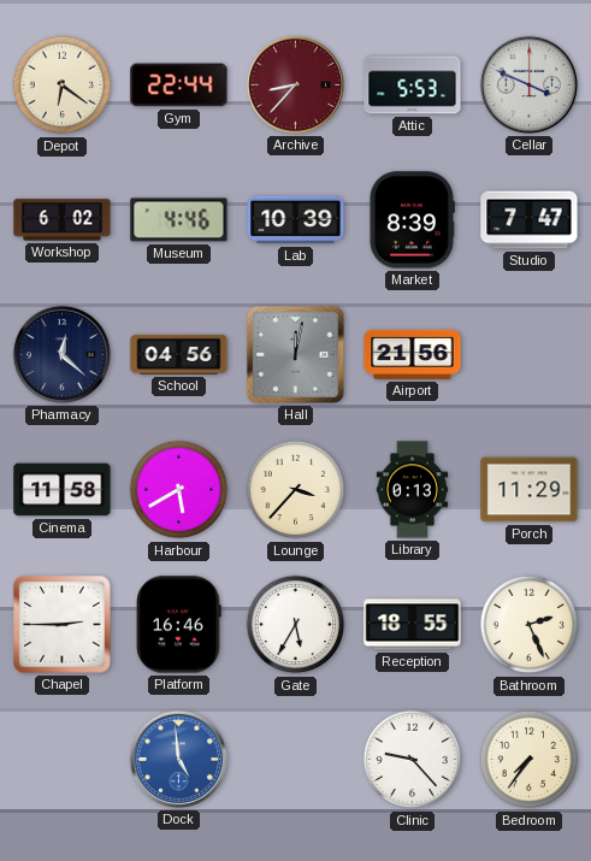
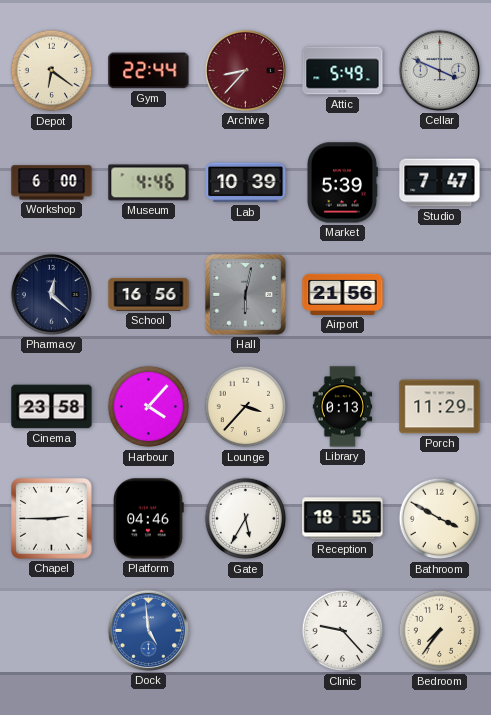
Attic: 5:53 -> 5:49 (343, 71)
Workshop: 6:02 -> 6:00 (52, 183)
Market: 8:39 -> 5:39 (342, 183)
School: 04:56 -> 16:56 (149, 294)
Hall: 12:02 -> 6:02 (245, 294)
Cinema: 11:58 -> 23:58 (52, 407)
Harbour: 5:40 -> 4:07 (149, 407)
Platform: 16:46 -> 04:46 (149, 519)
Bathroom: 2:26 -> 3:50 (440, 519)
